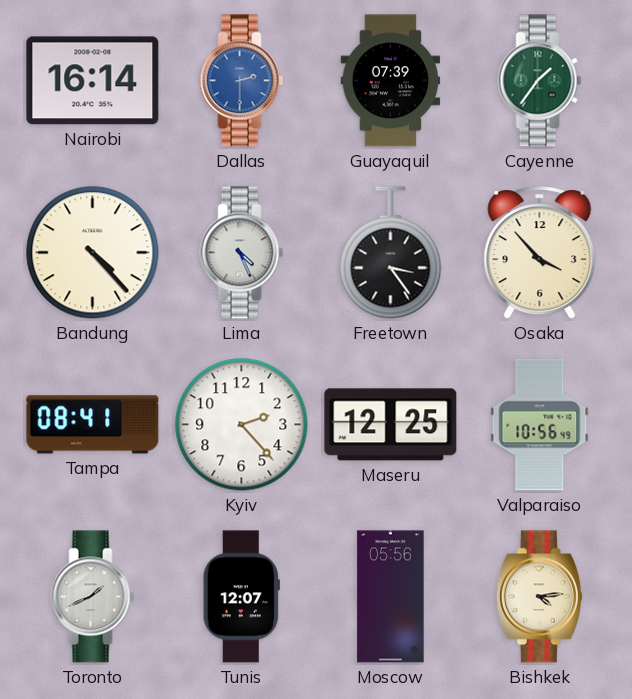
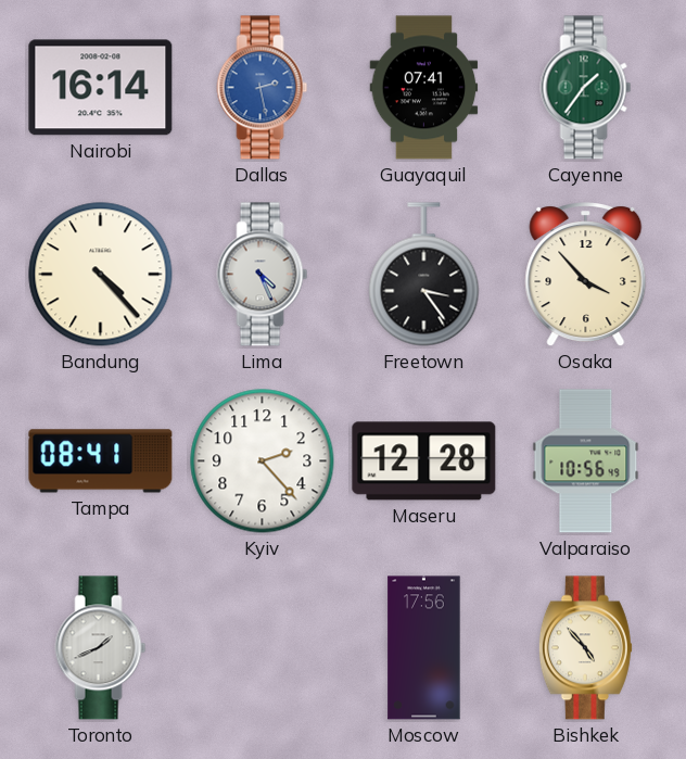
Dallas: 2:30 -> 2:28 (263, 88)
Guayaquil: 07:39 -> 07:41 (424, 88)
Maseru: 12:25 -> 12:28 (424, 461)
Tunis: 12:07 -> none (241, 597)
Moscow: 05:56 -> 17:56 (424, 648)
Bishkek: 4:14 -> 4:53 (585, 648)
